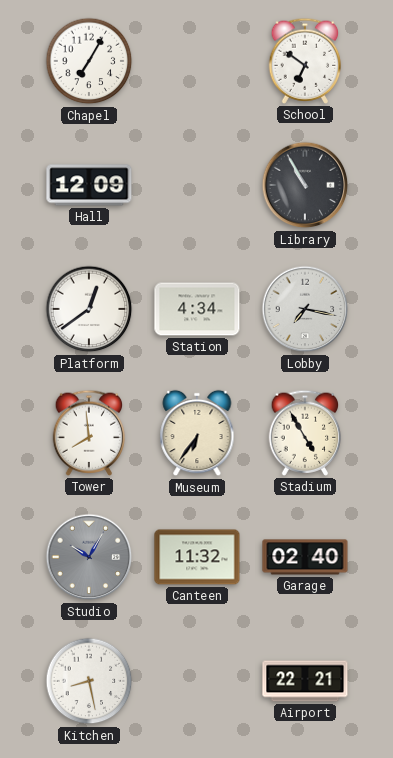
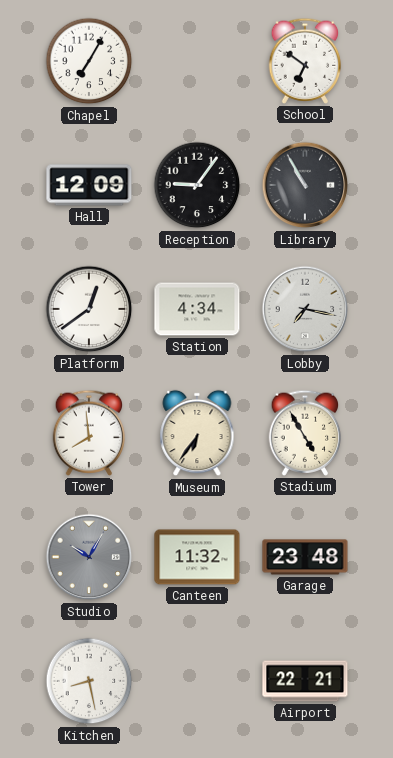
Reception: none -> 9:06 (197, 185)
Garage: 02:40 -> 23:48 (305, 557)
